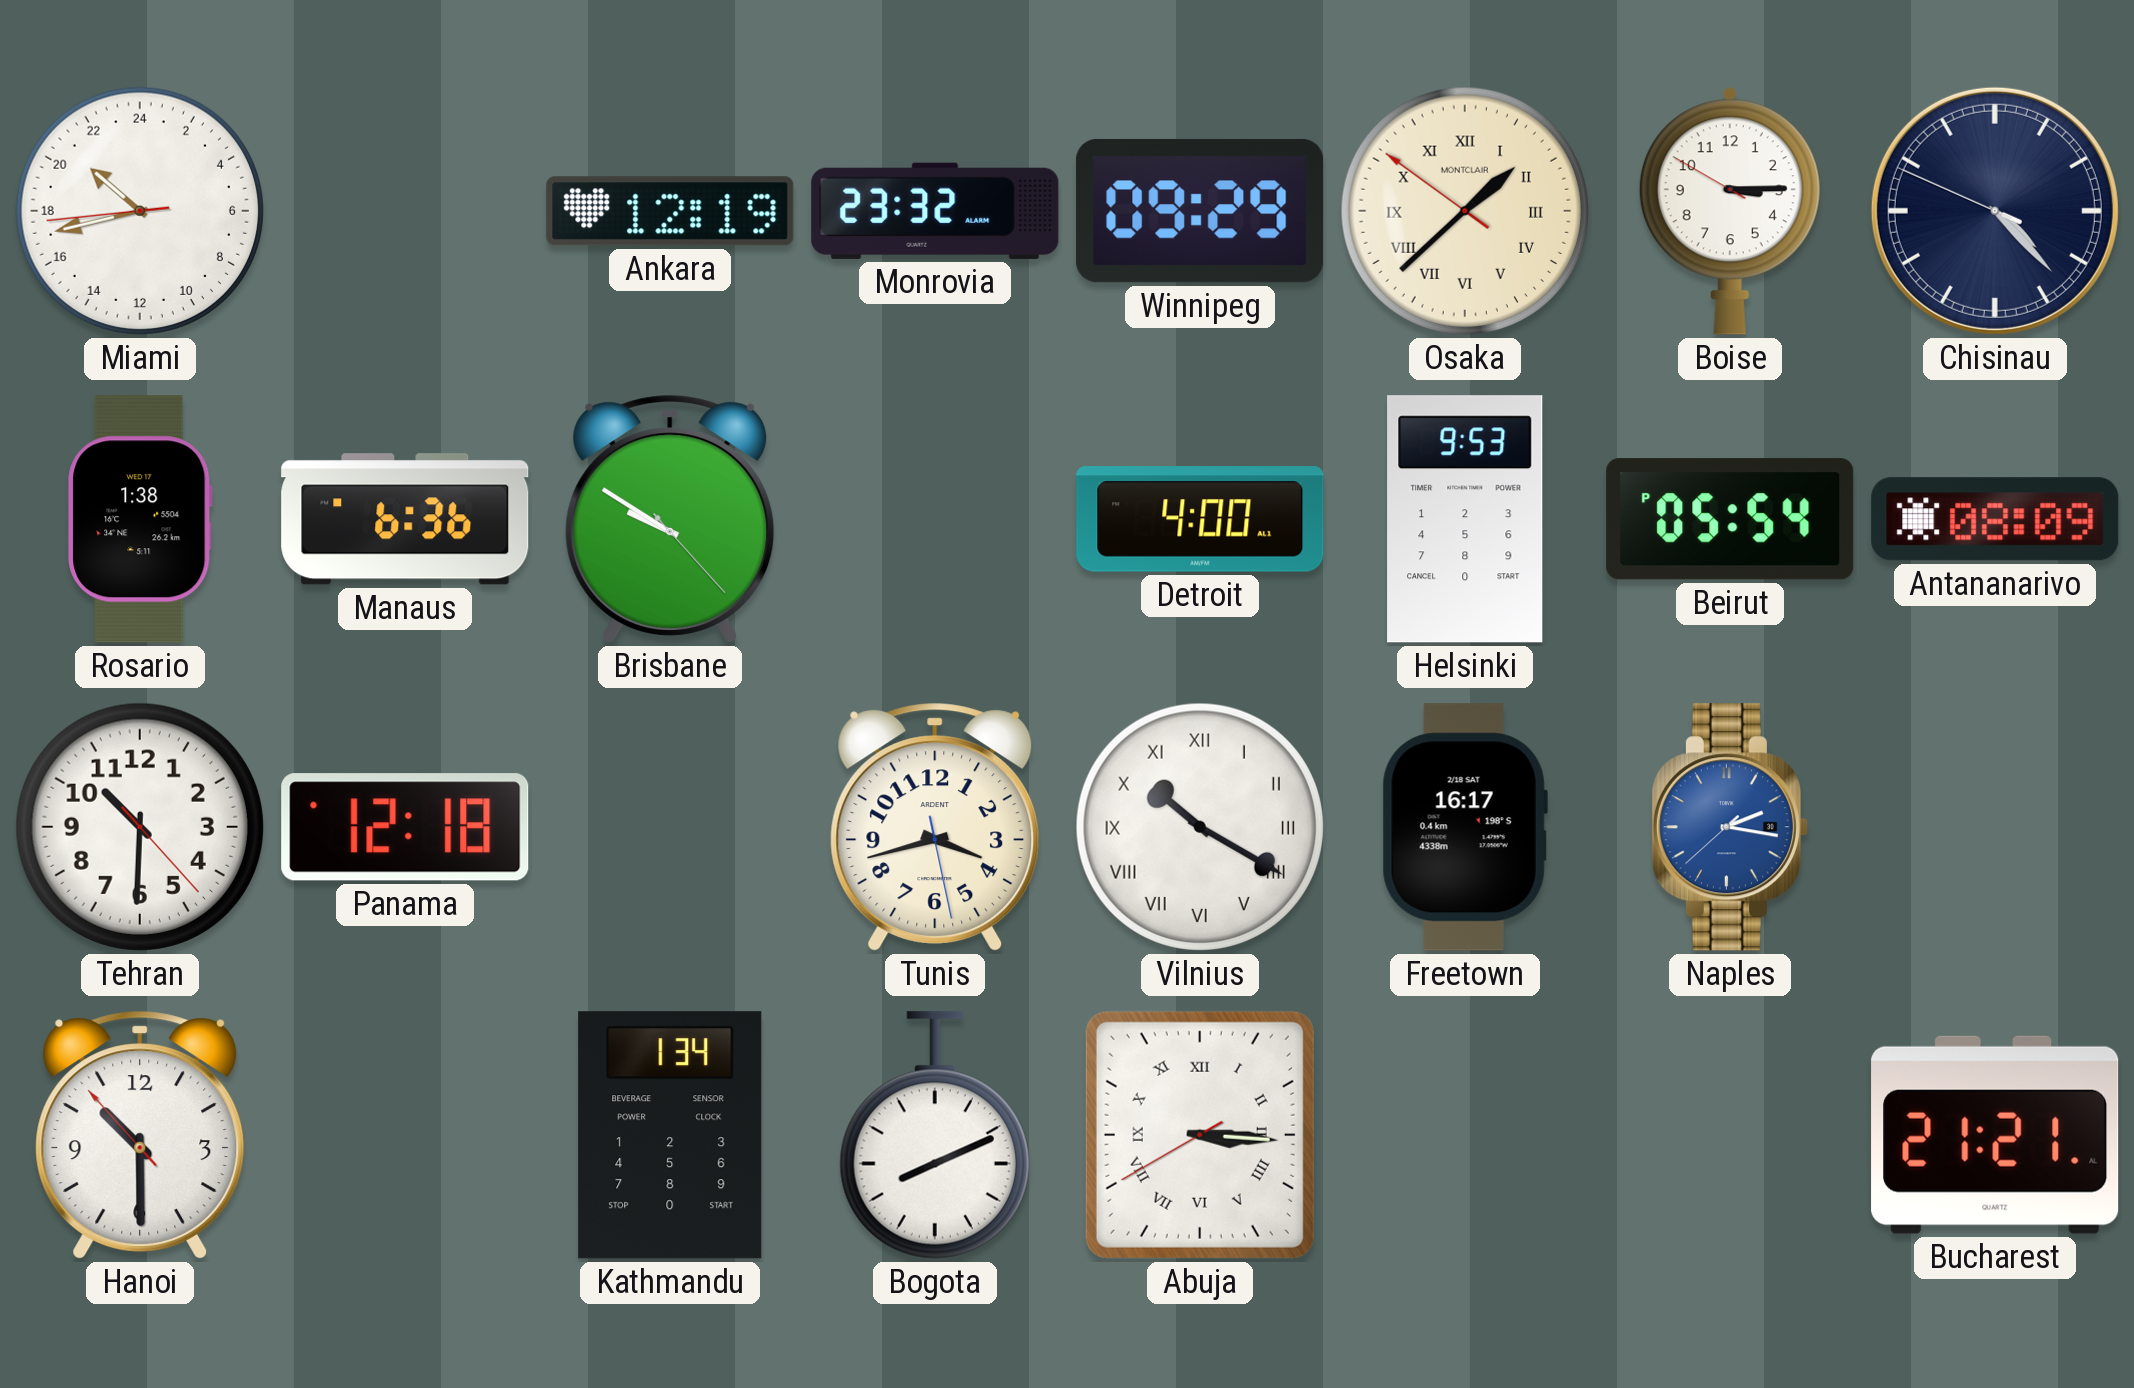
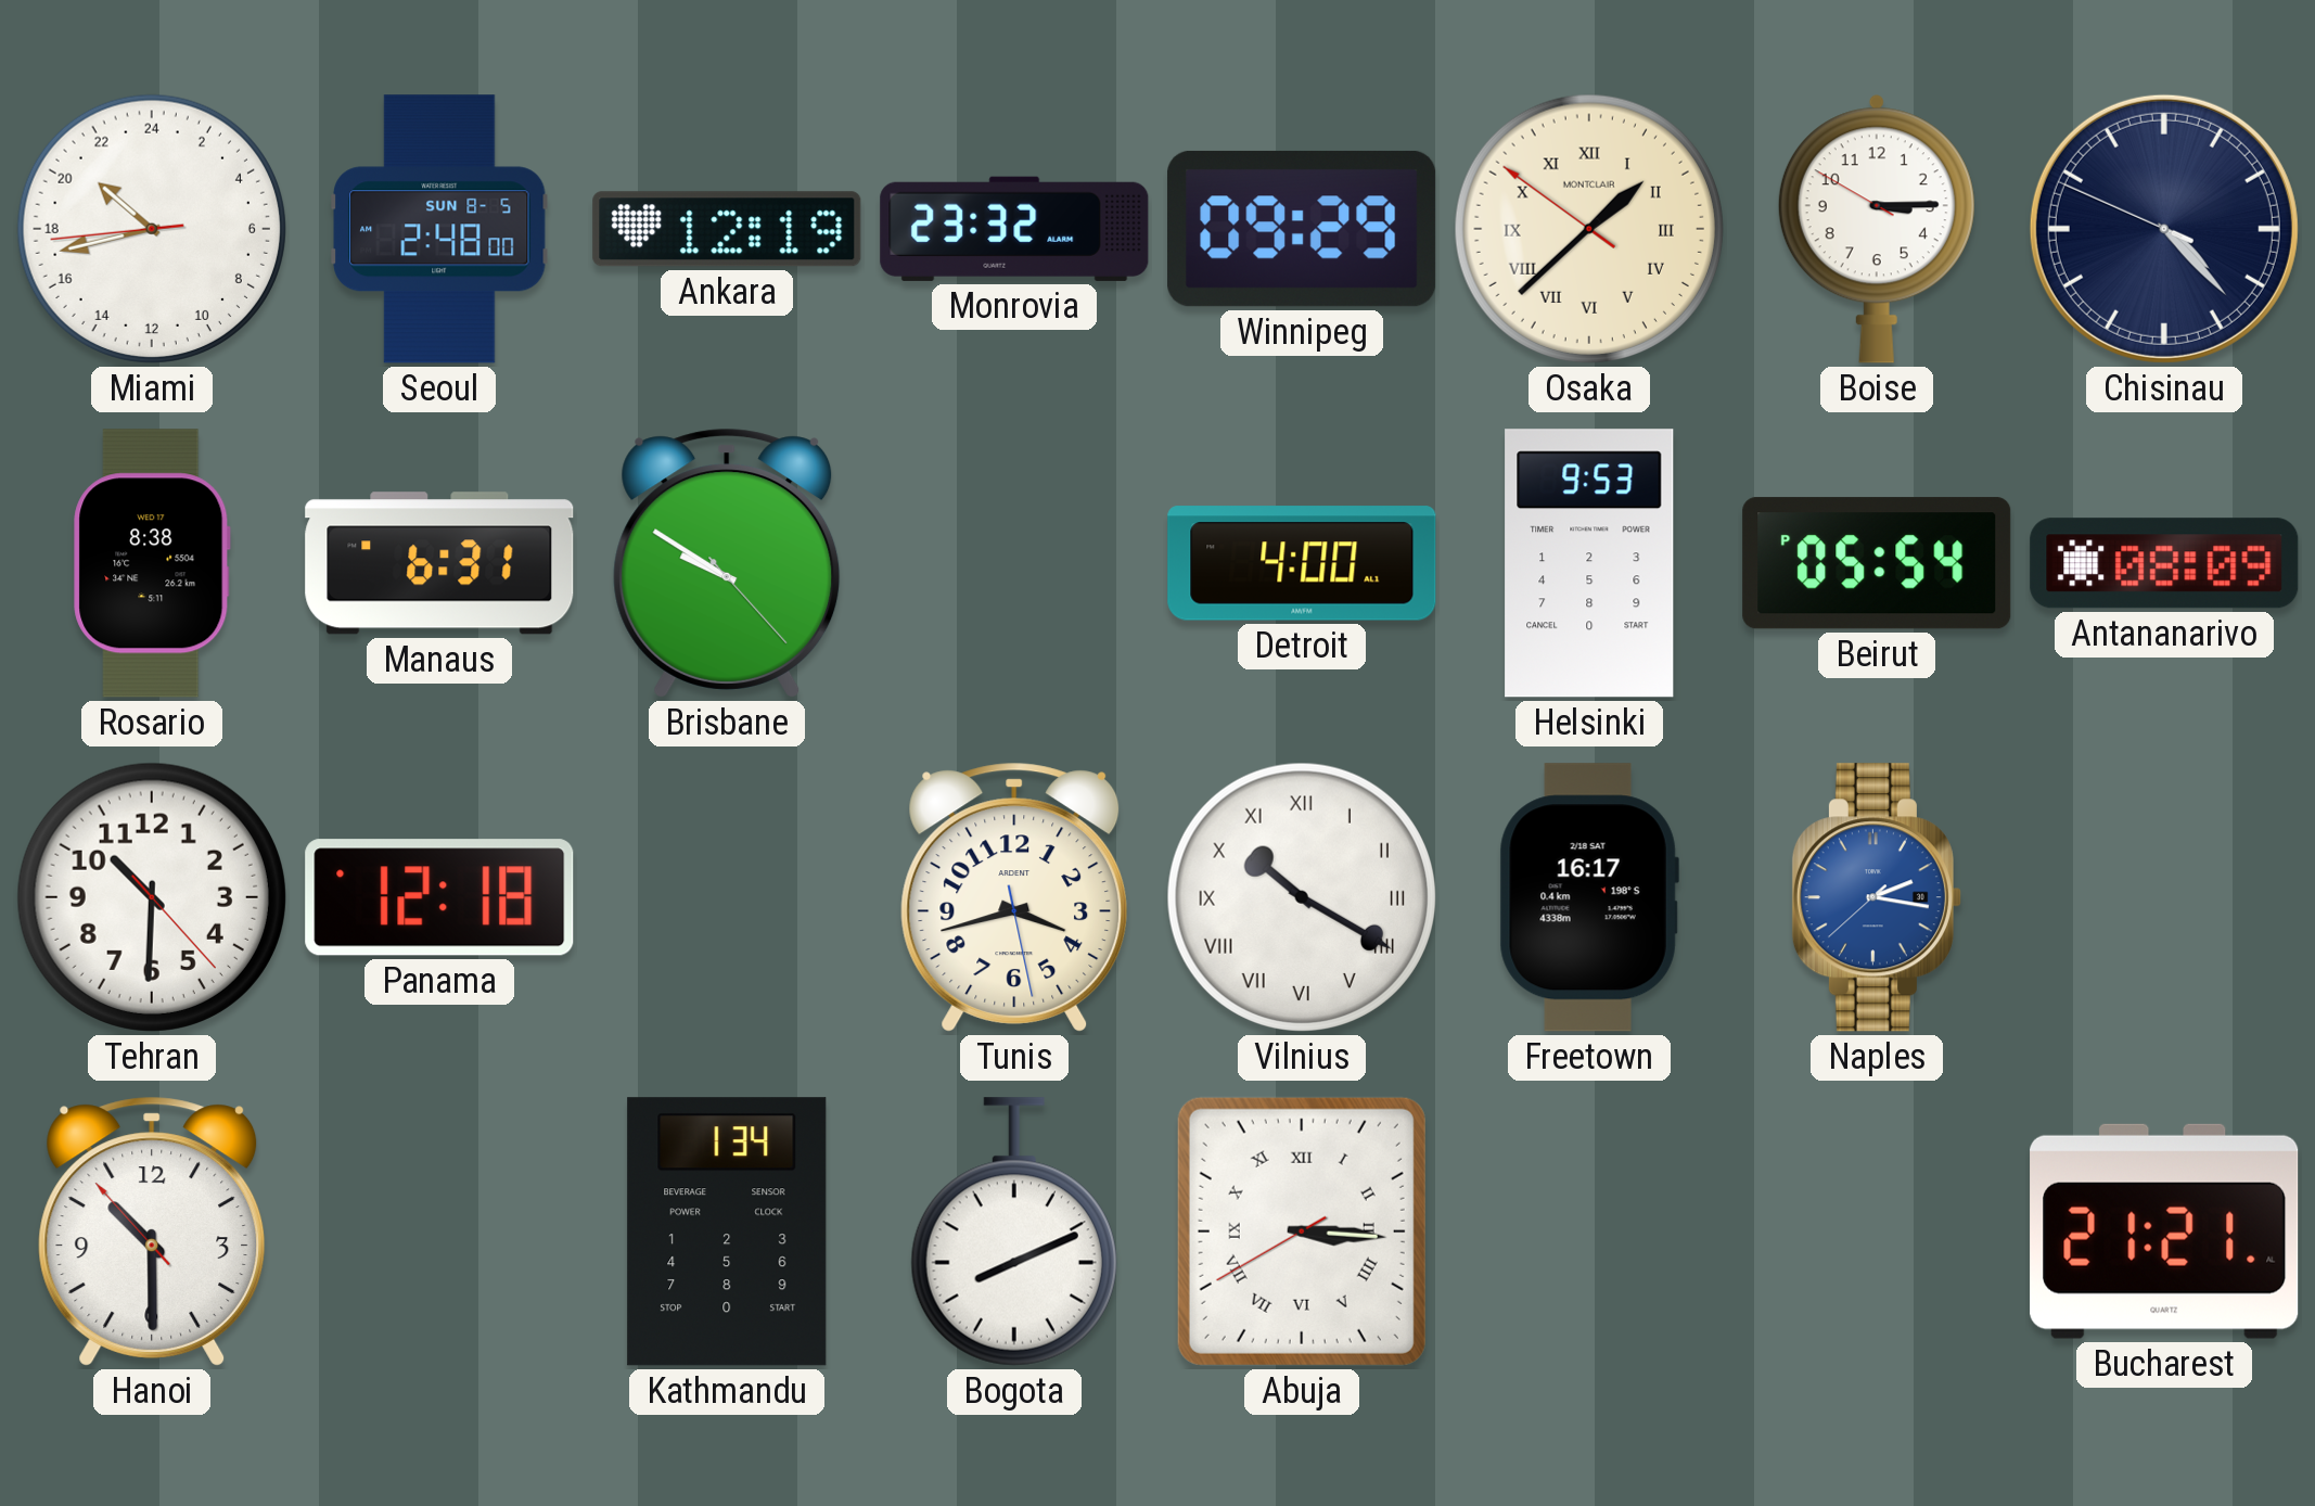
Seoul: none -> 2:48 (439, 229)
Rosario: 1:38 -> 8:38 (152, 563)
Manaus: 6:36 -> 6:31 (439, 563)
